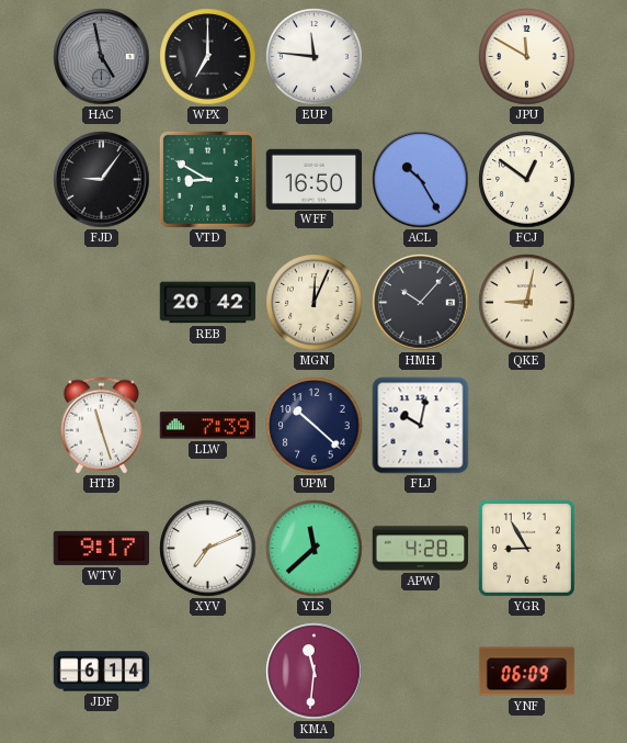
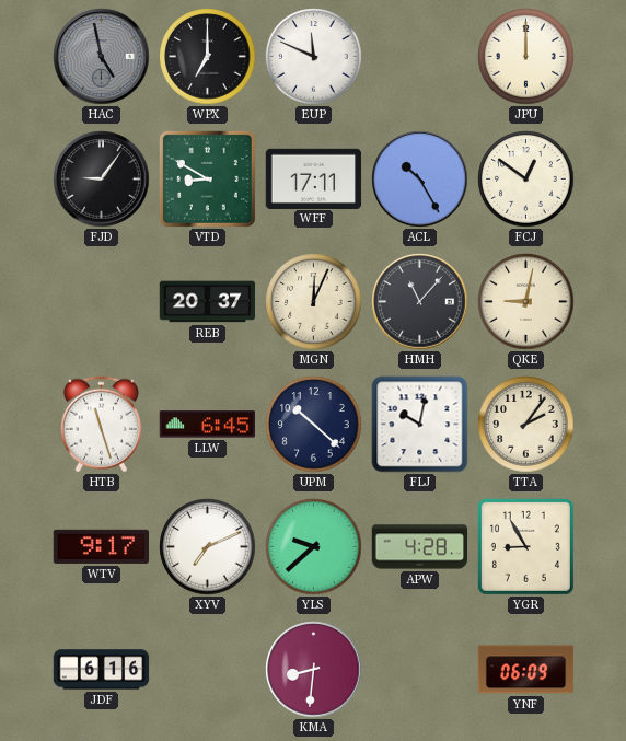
EUP: 11:46 -> 11:49 (314, 57)
JPU: 11:50 -> 12:00 (526, 57)
WFF: 16:50 -> 17:11 (314, 178)
REB: 20:42 -> 20:37 (208, 302)
HMH: 10:07 -> 11:07 (420, 302)
LLW: 7:39 -> 6:45 (208, 425)
TTA: none -> 2:06 (526, 425)
YLS: 11:38 -> 9:38 (314, 547)
JDF: 6:14 -> 6:16 (102, 670)
KMA: 11:31 -> 8:31 (314, 670)
